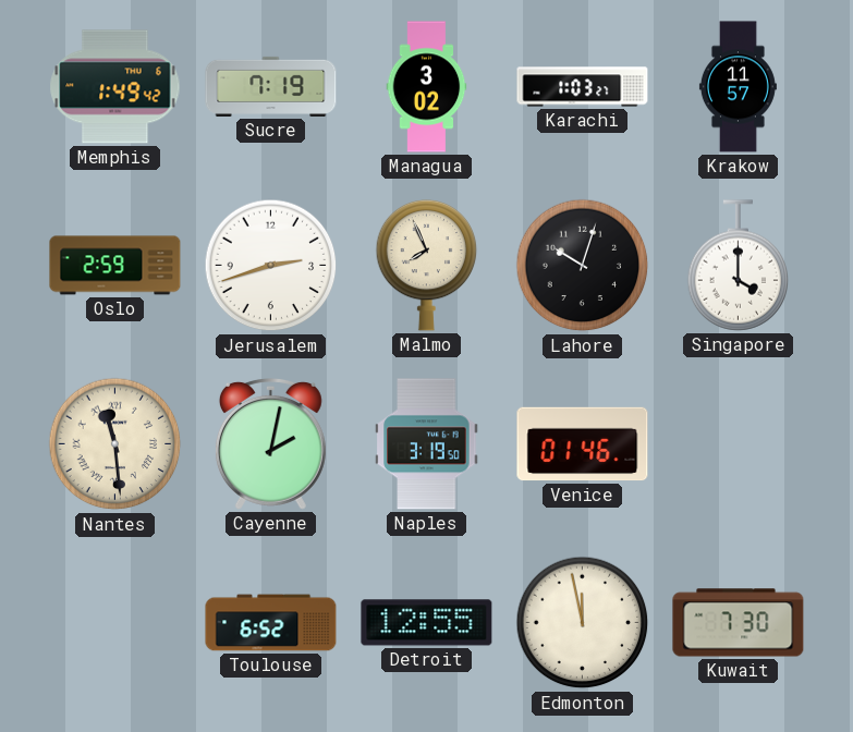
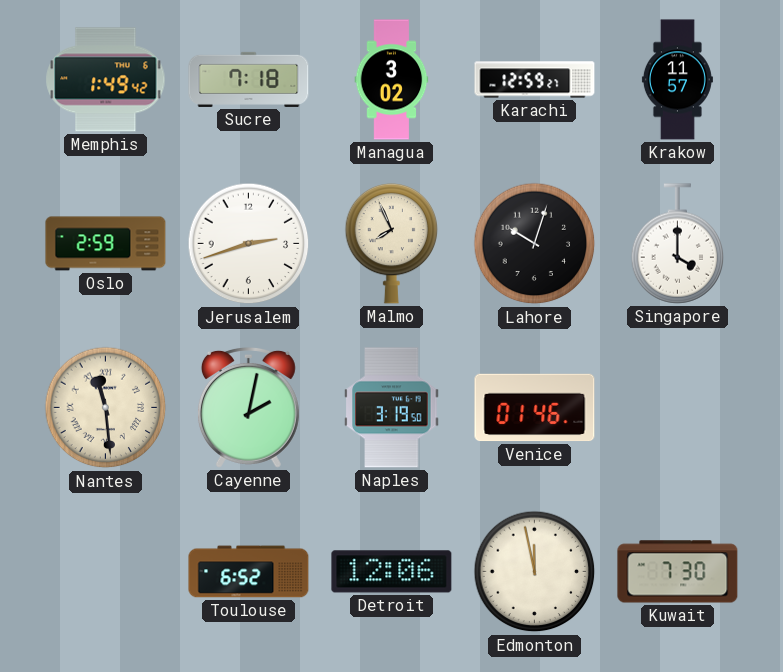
Sucre: 7:19 -> 7:18 (249, 79)
Karachi: 1:03 -> 12:59 (535, 80)
Detroit: 12:55 -> 12:06 (392, 572)
